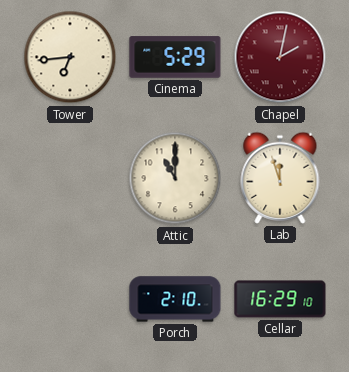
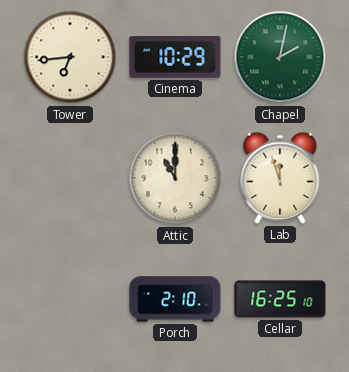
Cinema: 5:29 -> 10:29 (175, 57)
Chapel dial: burgundy -> green (280, 57)
Cellar: 16:29 -> 16:25 (280, 299)
